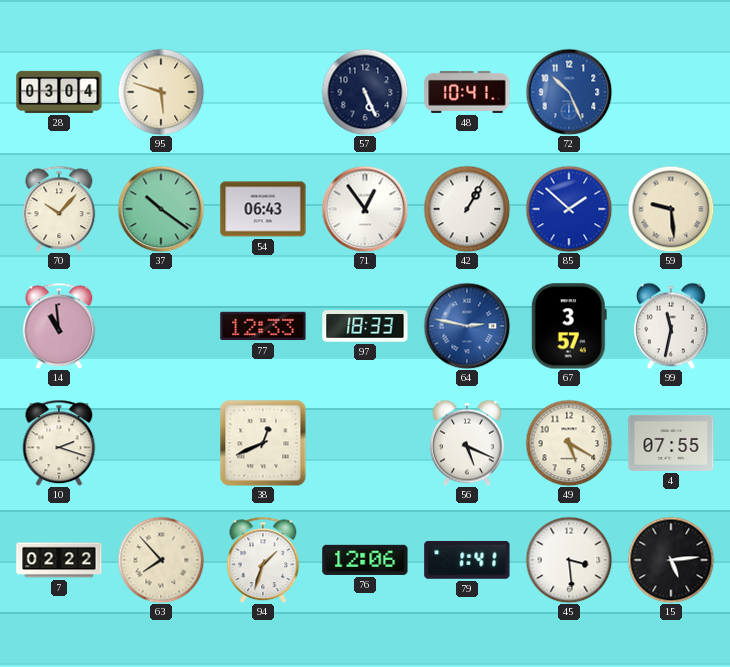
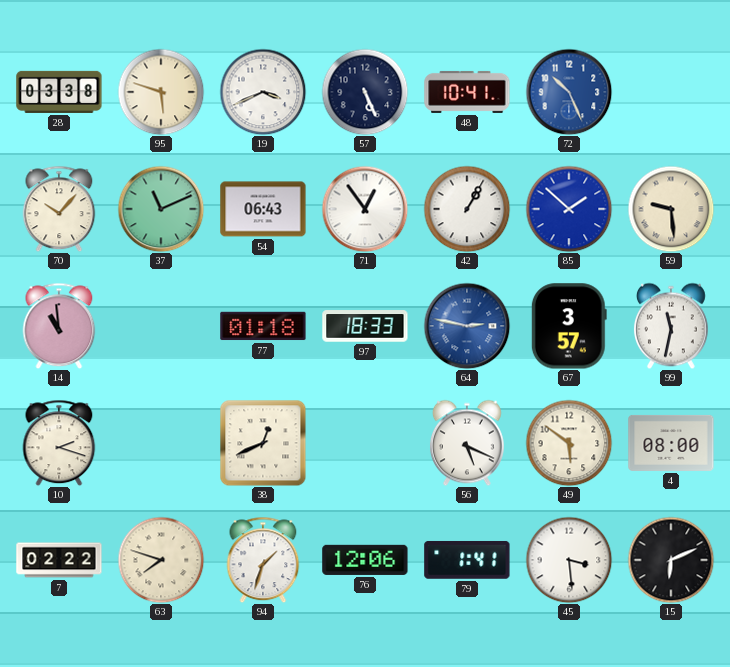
28: 03:04 -> 03:38 (59, 92)
19: none -> 3:41 (263, 92)
37: 10:21 -> 11:11 (161, 209)
77: 12:33 -> 01:18 (263, 326)
49: 5:20 -> 5:51 (569, 443)
4: 07:55 -> 08:00 (671, 443)
63: 7:53 -> 7:48 (161, 560)
15: 5:14 -> 6:11 (671, 560)
